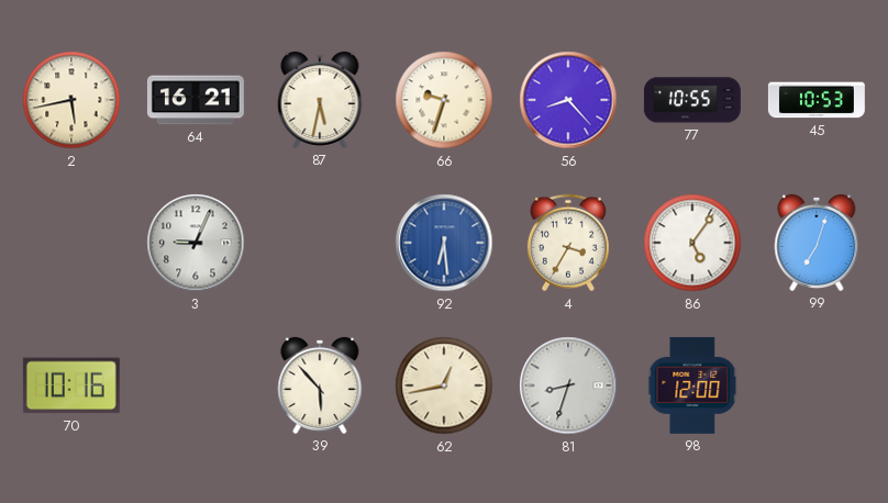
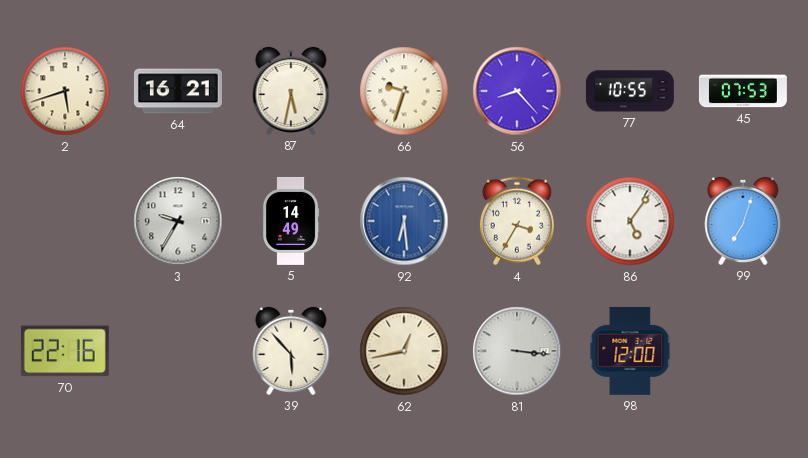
2: 5:43 -> 5:42 (65, 91)
45: 10:53 -> 07:53 (743, 91)
3: 9:04 -> 9:35 (178, 221)
5: none -> 14:49 (291, 221)
70: 10:16 -> 22:16 (65, 351)
81: 8:33 -> 3:16 (517, 351)
